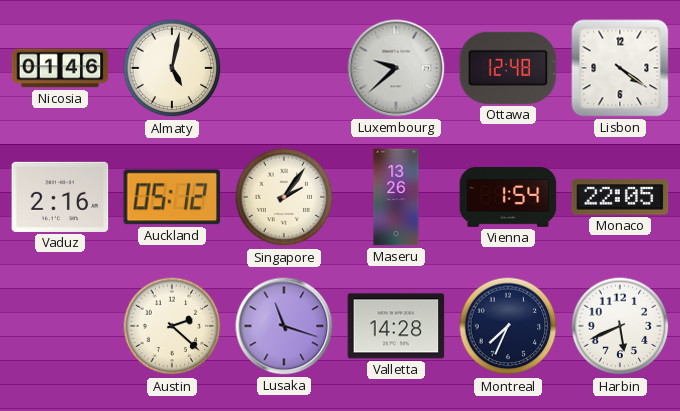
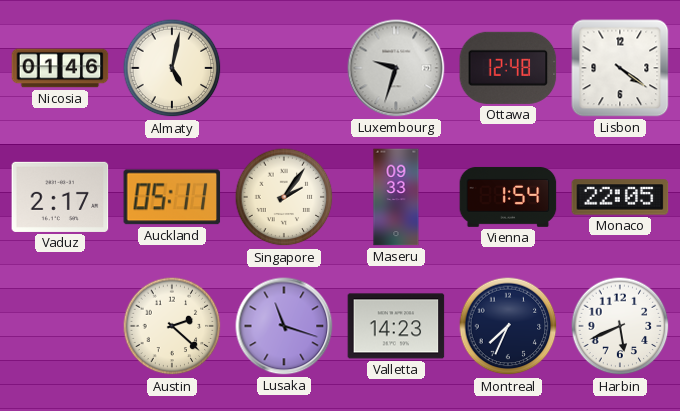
Luxembourg: 9:38 -> 9:33 (396, 68)
Vaduz: 2:16 -> 2:17 (60, 197)
Auckland: 05:12 -> 05:11 (172, 197)
Maseru: 13:26 -> 09:33 (396, 197)
Valletta: 14:28 -> 14:23 (396, 326)
